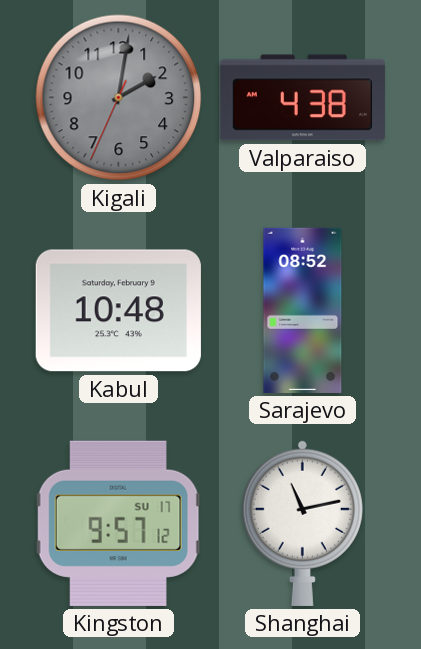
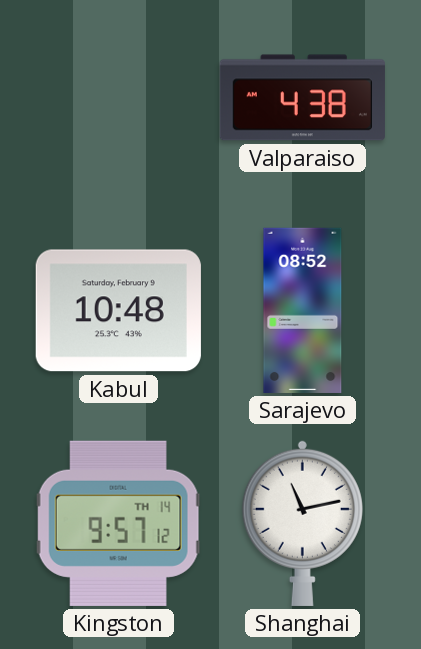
Kigali: 2:01 -> none (119, 98)
Kingston date: SU 17 -> TH 14 (119, 523)
